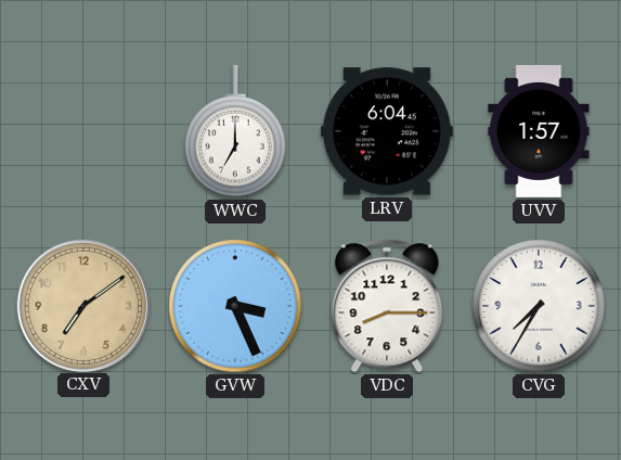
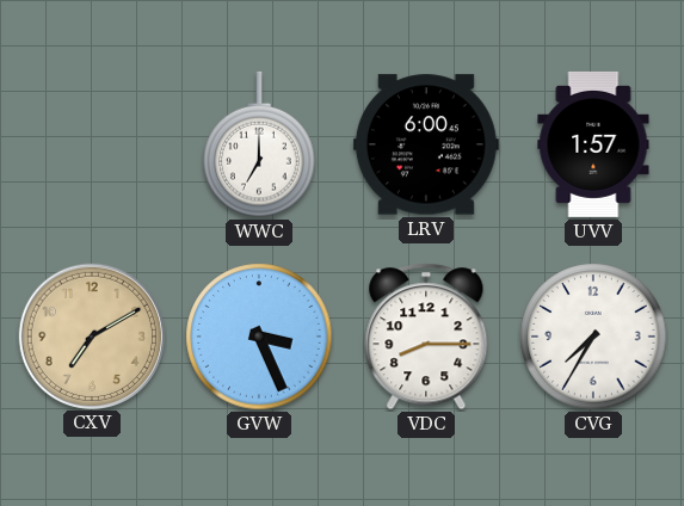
LRV: 6:04 -> 6:00 (426, 144)
CXV: 7:09 -> 7:10 (91, 335)
